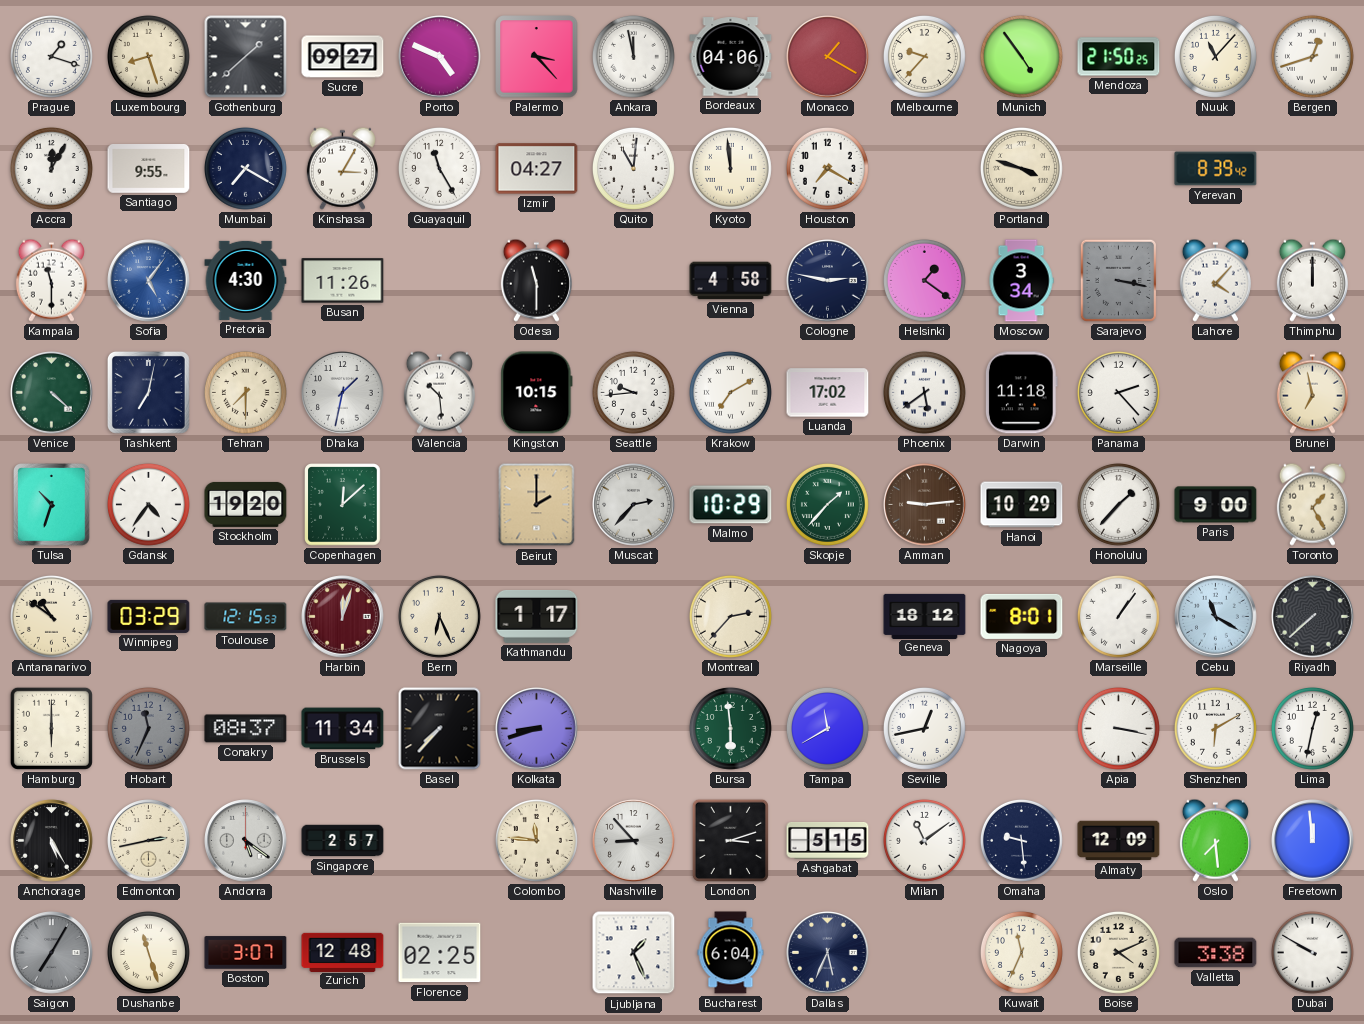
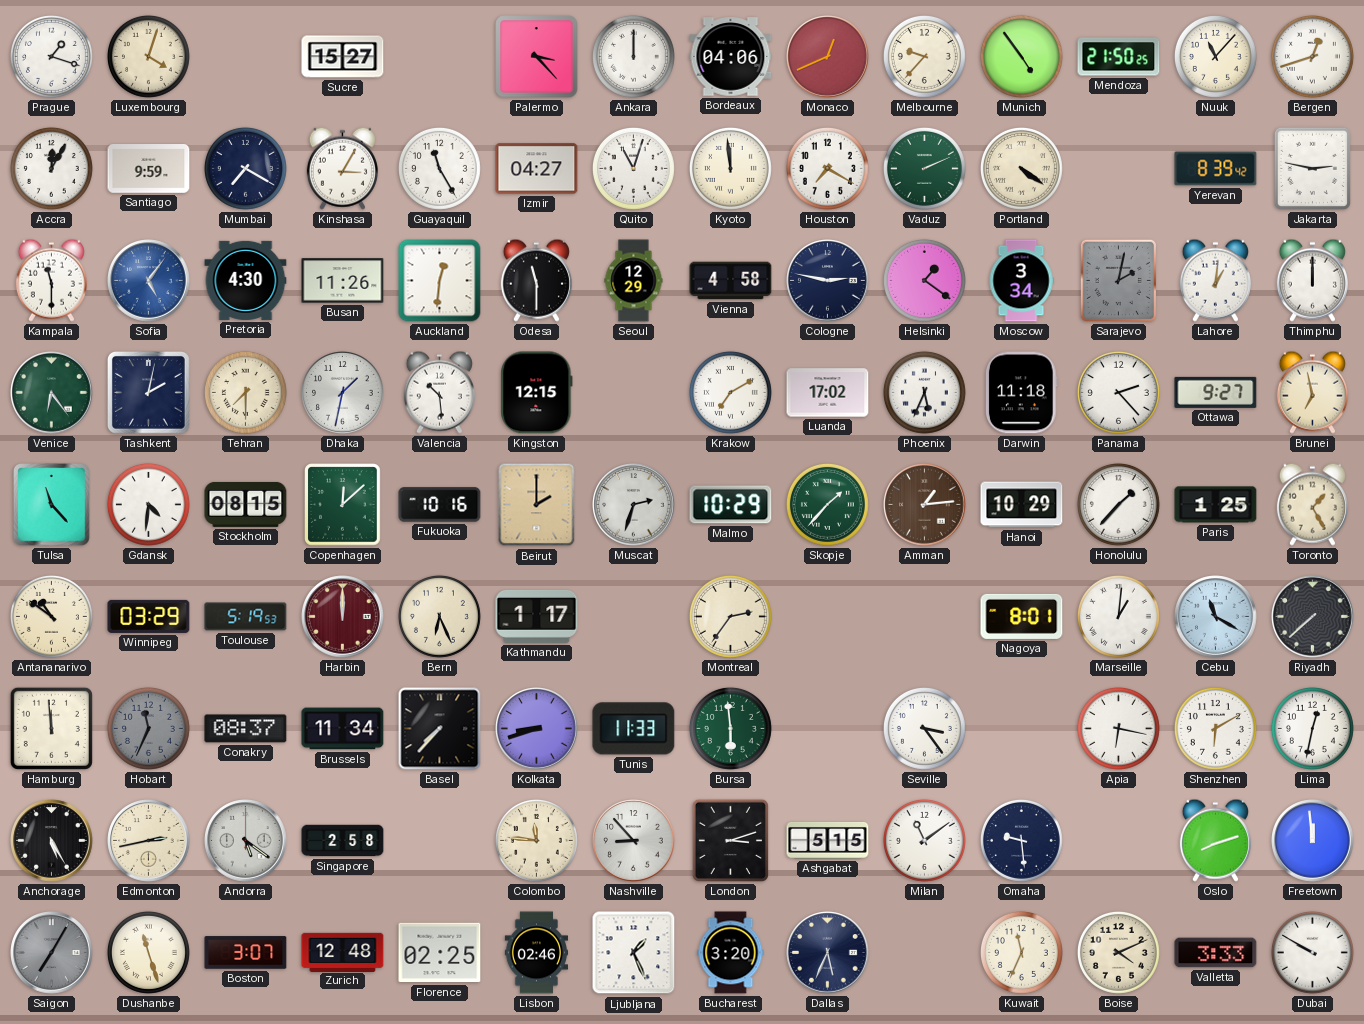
Luxembourg: 8:27 -> 4:03 (148, 56)
Gothenburg: 1:38 -> none (246, 57)
Sucre: 09:27 -> 15:27 (343, 57)
Porto: 4:49 -> none (440, 57)
Ankara: 11:58 -> 12:00 (633, 56)
Monaco: 1:20 -> 12:41 (828, 57)
Santiago: 9:55 -> 9:59 (149, 169)
Quito: 11:01 -> 11:03 (633, 168)
Vaduz: none -> 2:11 (924, 168)
Portland: 3:48 -> 4:21 (1021, 168)
Jakarta: none -> 2:47 (1312, 168)
Auckland: none -> 12:31 (440, 281)
Seoul: none -> 12:29 (634, 281)
Sarajevo: 3:17 -> 2:02 (1118, 280)
Lahore: 4:07 -> 1:01 (1215, 280)
Venice: 4:22 -> 6:24 (52, 393)
Tashkent: 7:02 -> 2:02 (148, 392)
Kingston: 10:15 -> 12:15 (537, 393)
Seattle: 9:44 -> none (633, 392)
Phoenix: 5:39 -> 5:34 (924, 392)
Ottawa: none -> 9:27 (1216, 392)
Tulsa: 10:33 -> 11:23 (52, 505)
Gdansk: 4:36 -> 4:31 (148, 504)
Stockholm: 19:20 -> 08:15 (246, 504)
Fukuoka: none -> 10:16 (440, 505)
Muscat: 2:37 -> 2:33 (634, 505)
Amman: 9:14 -> 1:14 (925, 505)
Paris: 9:00 -> 1:25 (1216, 505)
Toulouse: 12:15 -> 5:19 (246, 617)
Harbin: 12:03 -> 12:00 (343, 617)
Montreal: 2:37 -> 2:36 (730, 616)
Geneva: 18:12 -> none (925, 616)
Marseille: 1:06 -> 1:01 (1118, 616)
Hamburg: 6:00 -> 11:59 (51, 728)
Tunis: none -> 11:33 (634, 729)
Tampa: 11:40 -> none (827, 728)
Seville: 12:43 -> 3:24 (924, 728)
Apia: 3:17 -> 6:17 (1118, 728)
Singapore: 2:57 -> 2:58 (343, 841)
Almaty: 12:09 -> none (1119, 841)
Oslo: 7:29 -> 8:12 (1215, 840)
Lisbon: none -> 02:46 (536, 953)
Bucharest: 6:04 -> 3:20 (731, 953)
Valletta: 3:38 -> 3:33 (1216, 953)
